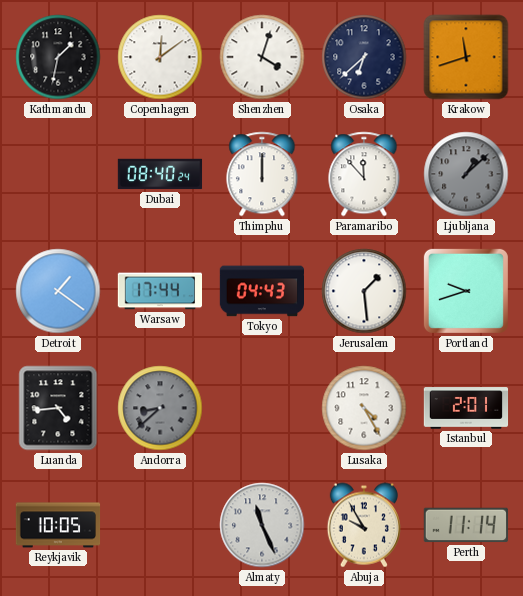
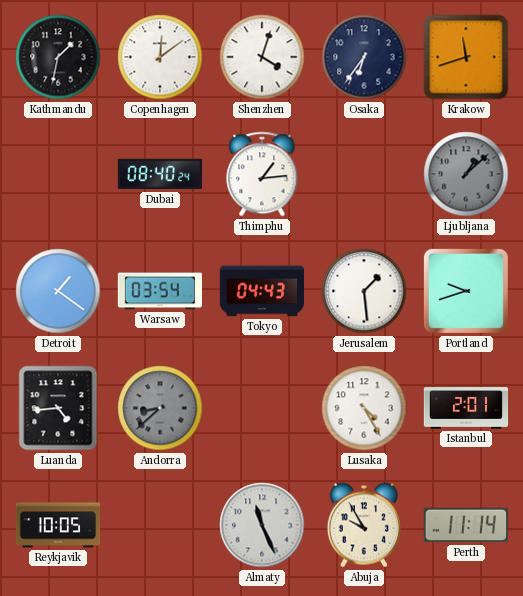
Osaka: 6:38 -> 6:36 (364, 57)
Thimphu: 12:00 -> 1:14 (262, 174)
Paramaribo: 11:53 -> none (364, 174)
Warsaw: 17:44 -> 03:54 (159, 291)
